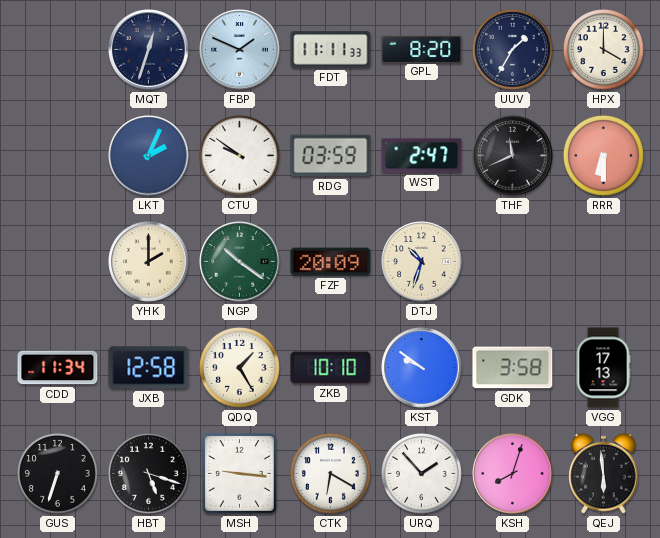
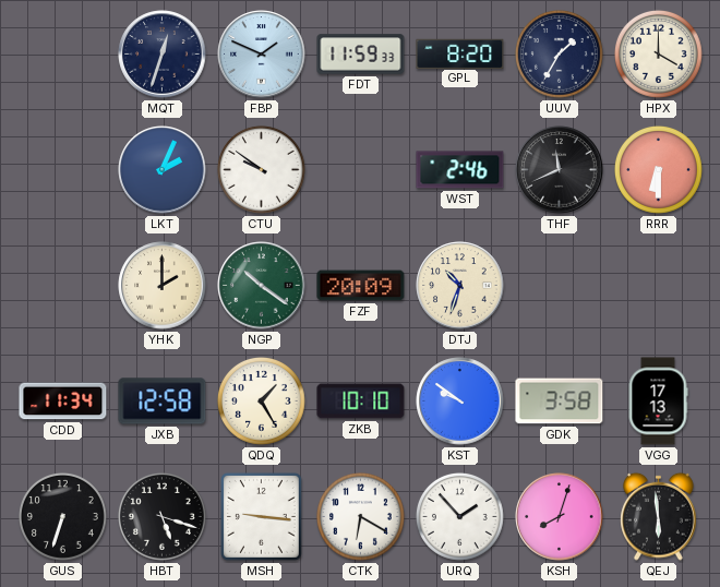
FDT: 11:11 -> 11:59 (361, 55)
RDG: 03:59 -> none (331, 156)
WST: 2:47 -> 2:46 (460, 170)
